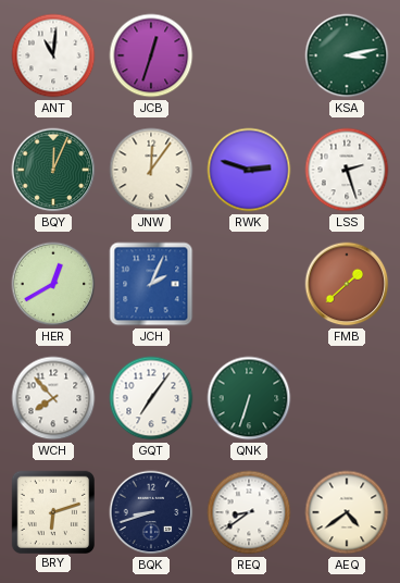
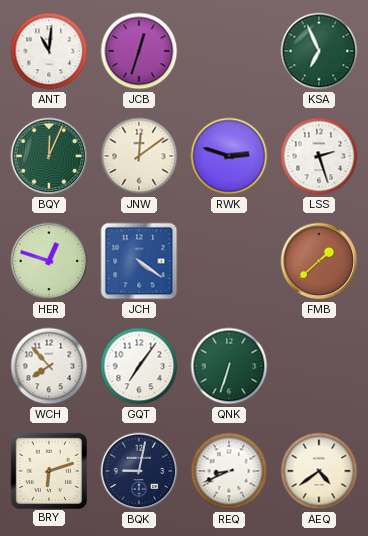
KSA: 3:13 -> 6:56 (319, 51)
JNW: 12:06 -> 12:09 (139, 156)
HER: 12:40 -> 12:48 (49, 261)
JCH: 2:04 -> 4:21 (139, 261)
BQK: 8:42 -> 9:02 (139, 471)
REQ: 8:39 -> 8:41 (229, 471)
